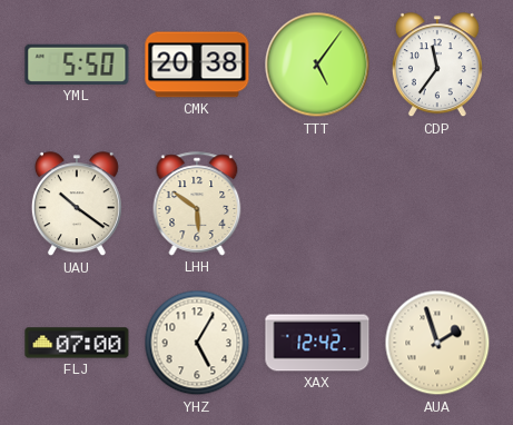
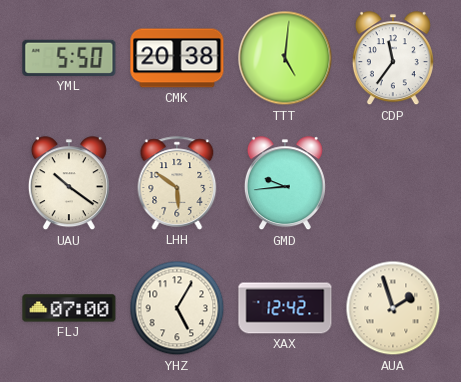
TTT: 5:06 -> 5:01 (285, 58)
GMD: none -> 9:44 (285, 184)
